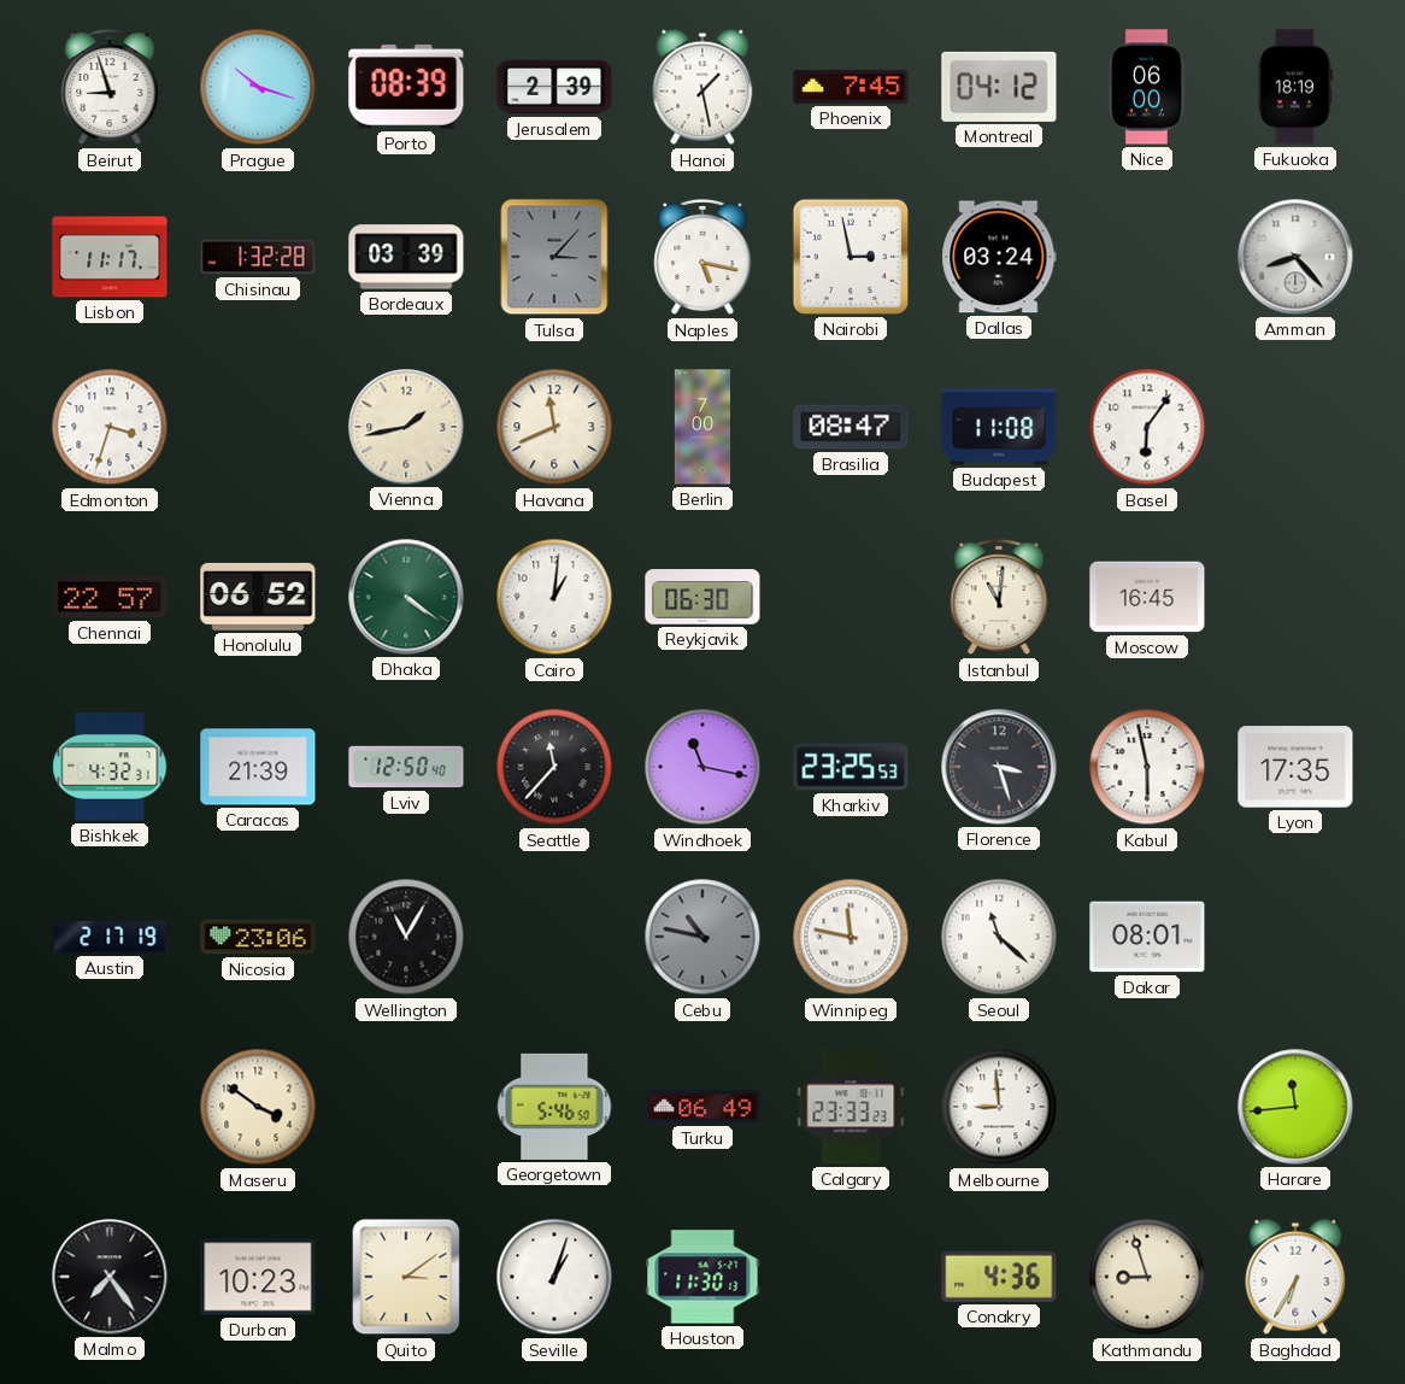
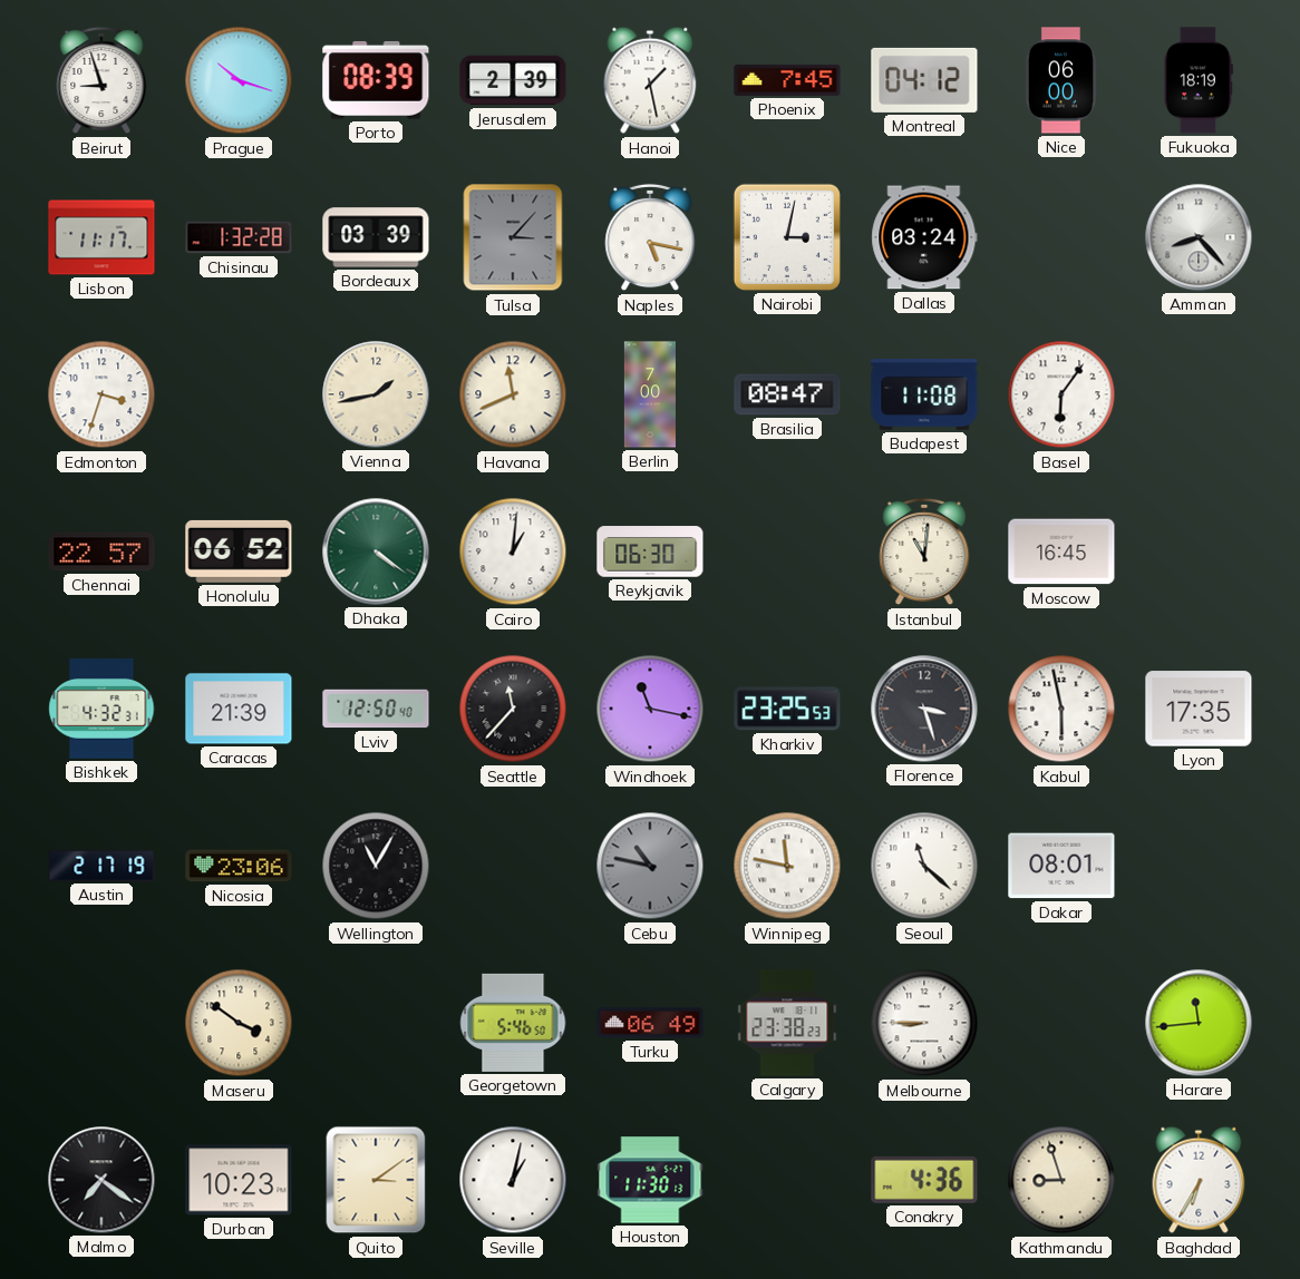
Nairobi: 2:58 -> 3:02 (787, 237)
Calgary: 23:33 -> 23:38 (787, 1023)
Melbourne: 8:59 -> 8:45 (924, 1023)
Malmo: 7:24 -> 7:21 (101, 1180)
Seville: 1:03 -> 1:02 (513, 1180)
